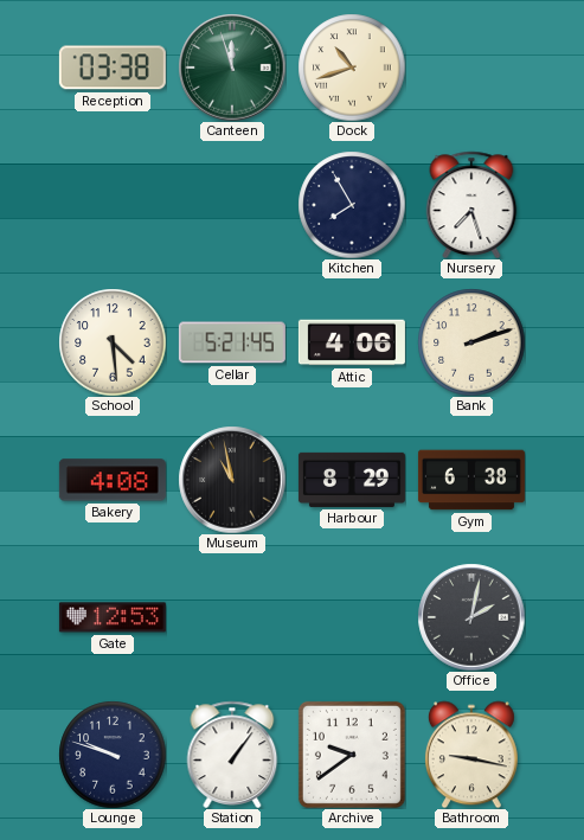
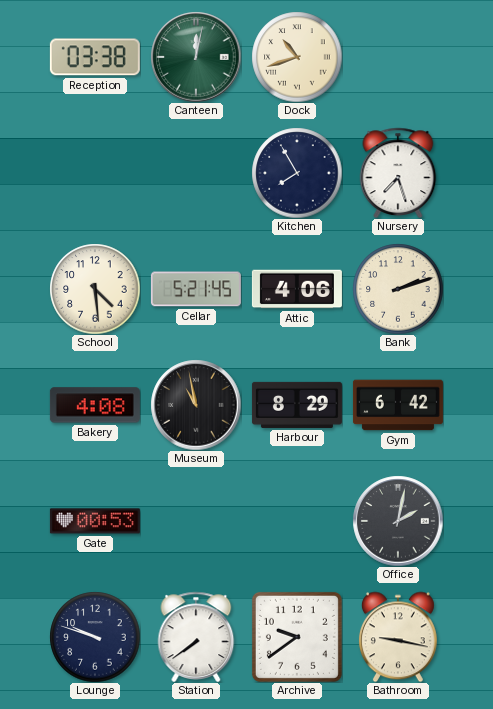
Canteen: 11:57 -> 12:02 (196, 57)
Gym: 6:38 -> 6:42 (398, 405)
Gate: 12:53 -> 00:53 (95, 521)
Station: 1:06 -> 7:39 (196, 637)
